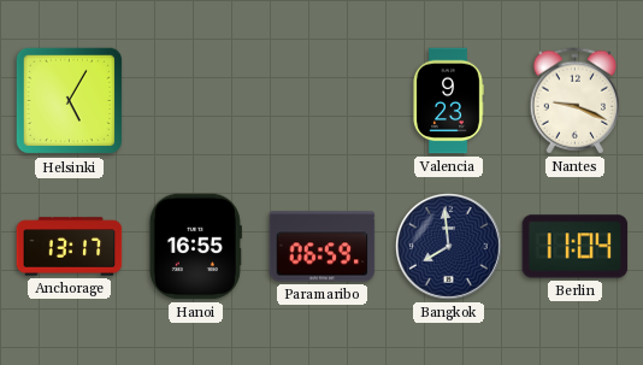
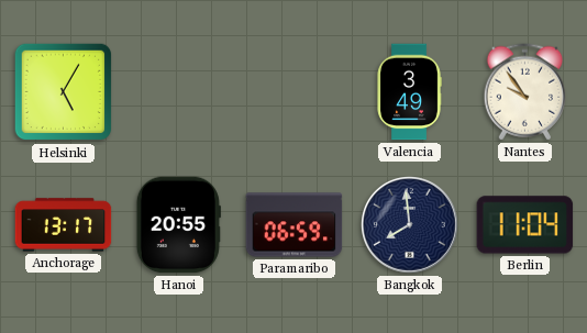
Valencia: 9:23 -> 3:49 (409, 92)
Nantes: 9:19 -> 9:54 (524, 92)
Hanoi: 16:55 -> 20:55 (178, 225)
